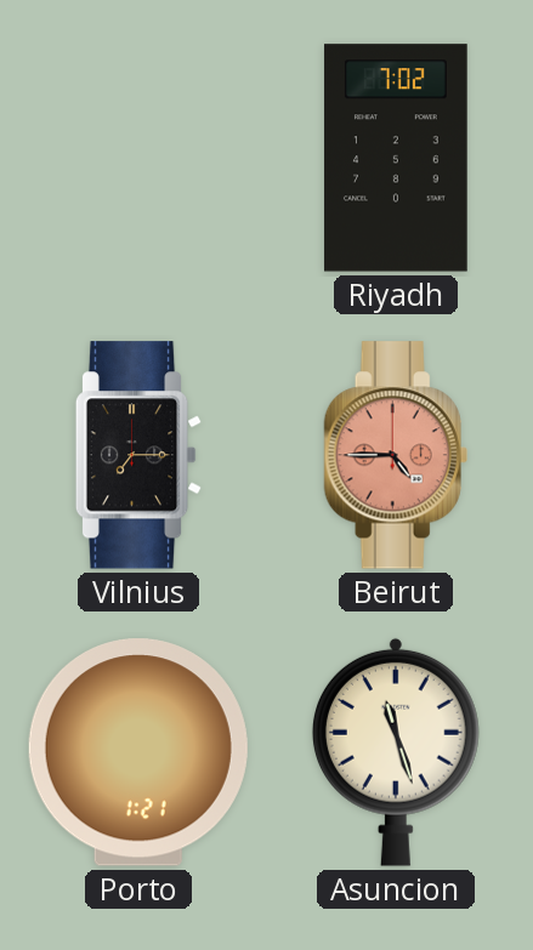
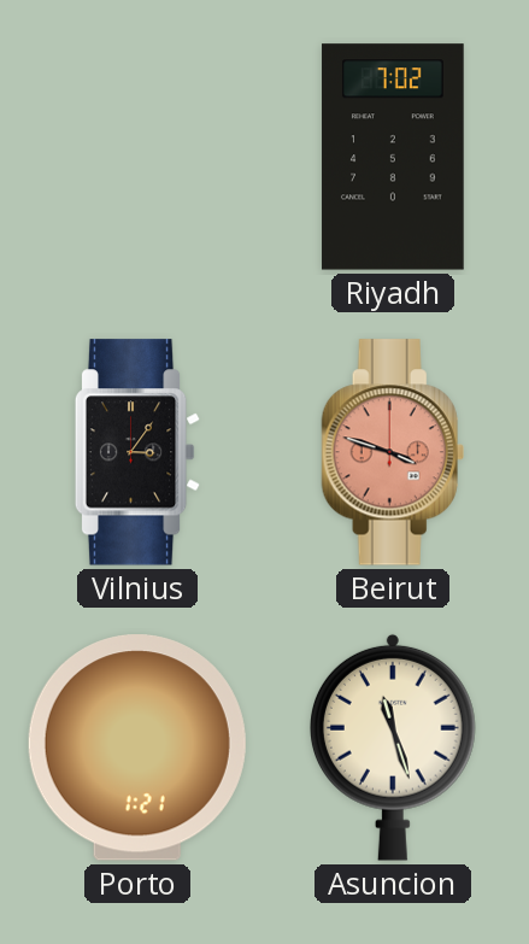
Vilnius: 7:15 -> 3:06 (137, 452)
Beirut: 4:45 -> 3:48 (393, 452)
